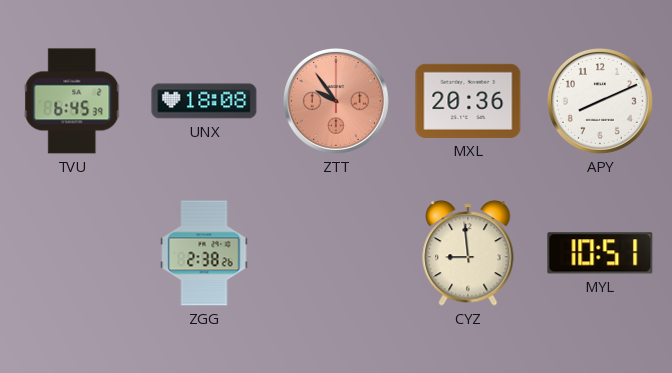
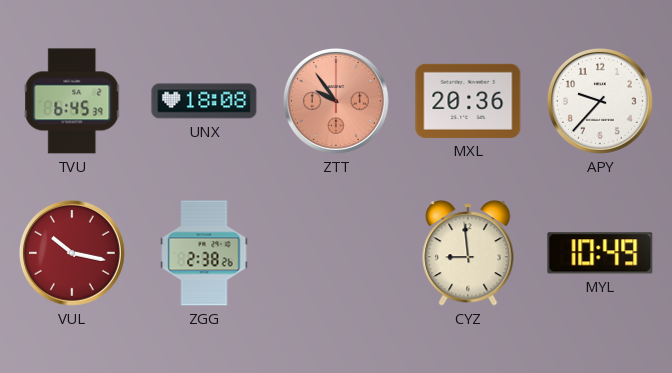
APY: 8:11 -> 9:37 (600, 101)
VUL: none -> 10:17 (72, 253)
MYL: 10:51 -> 10:49 (600, 253)
